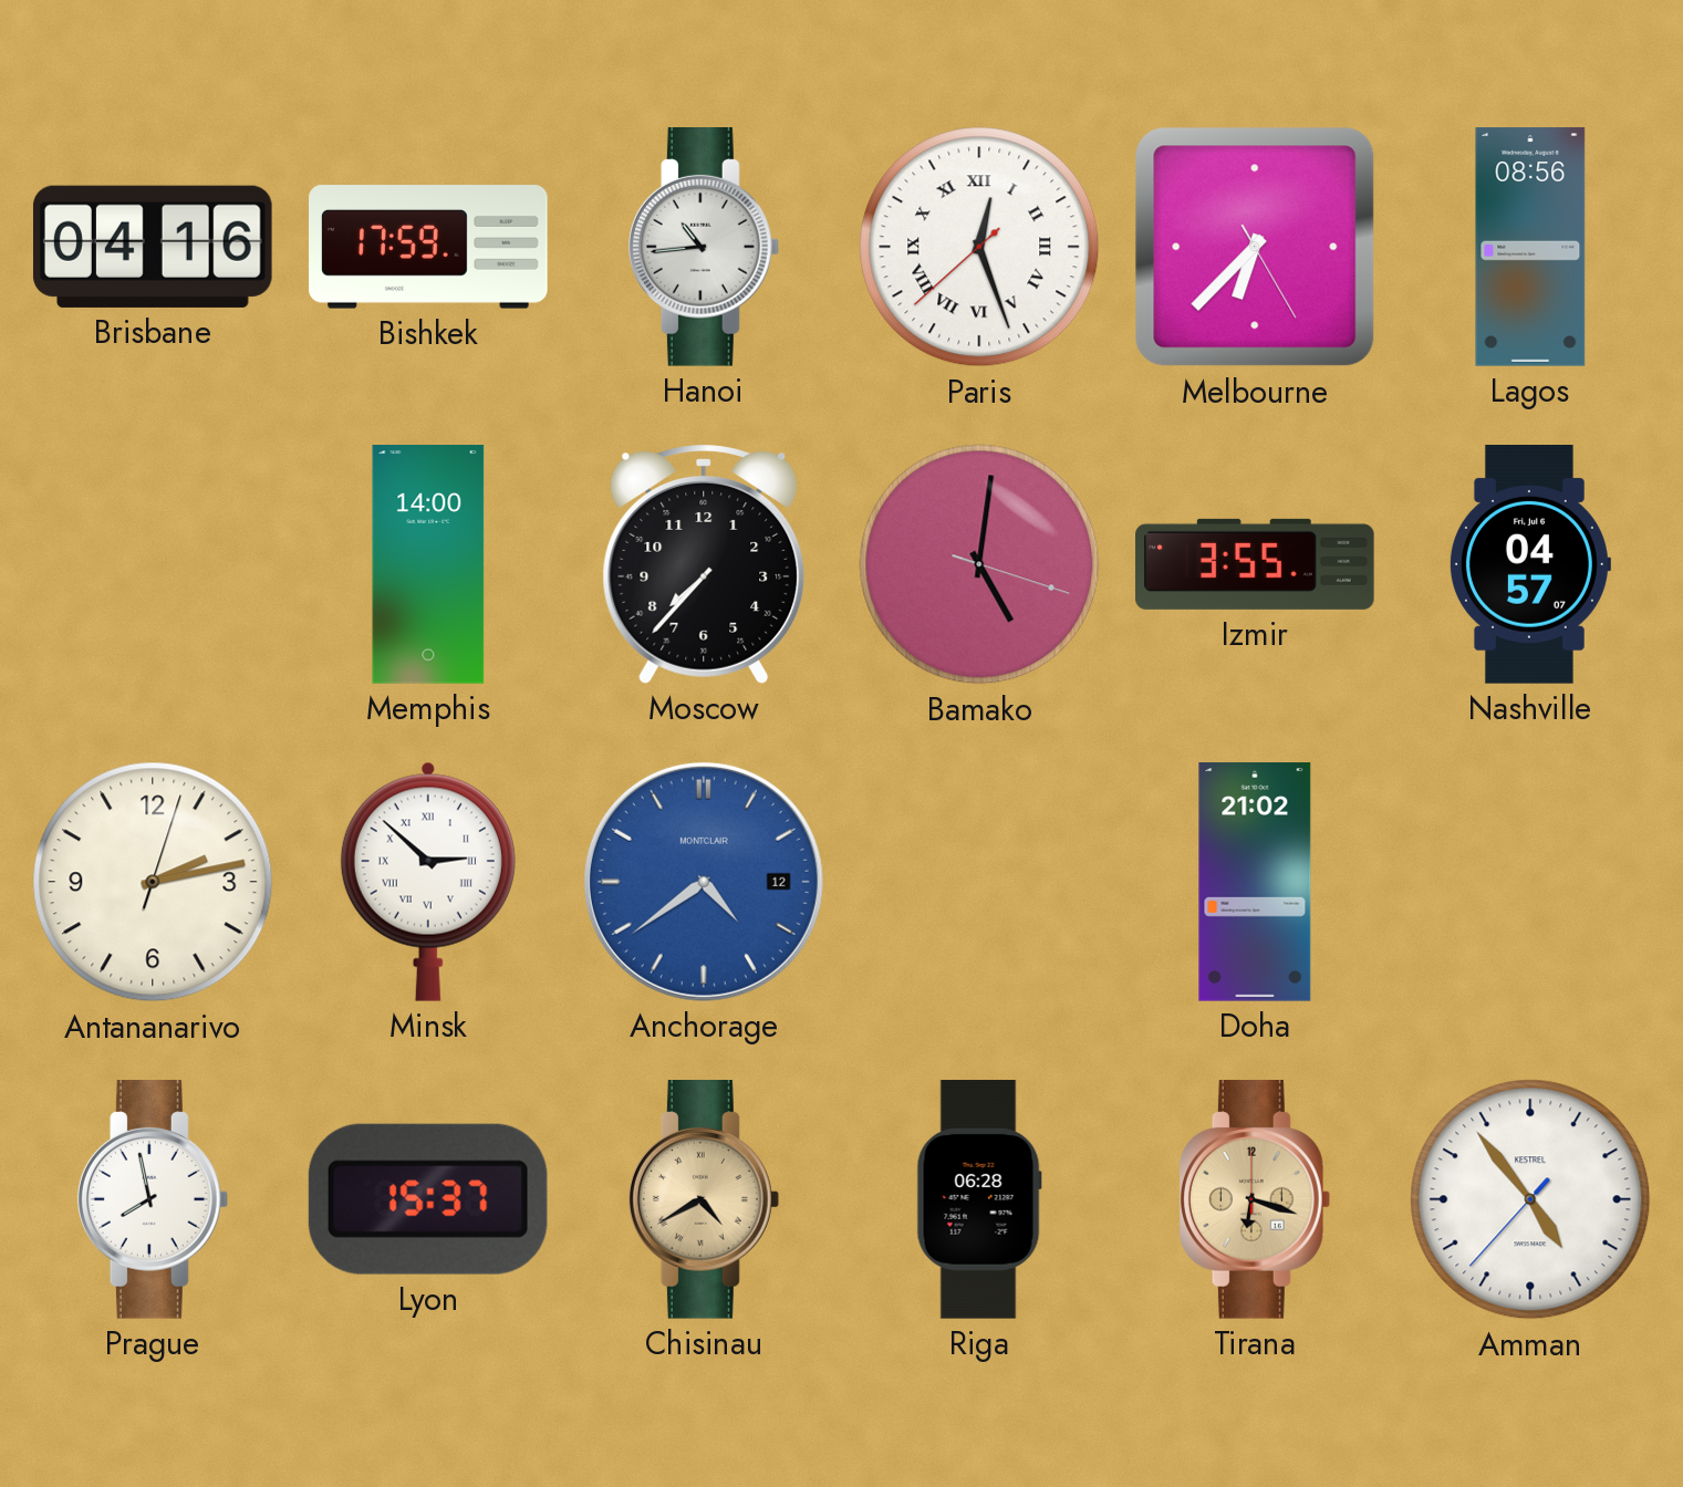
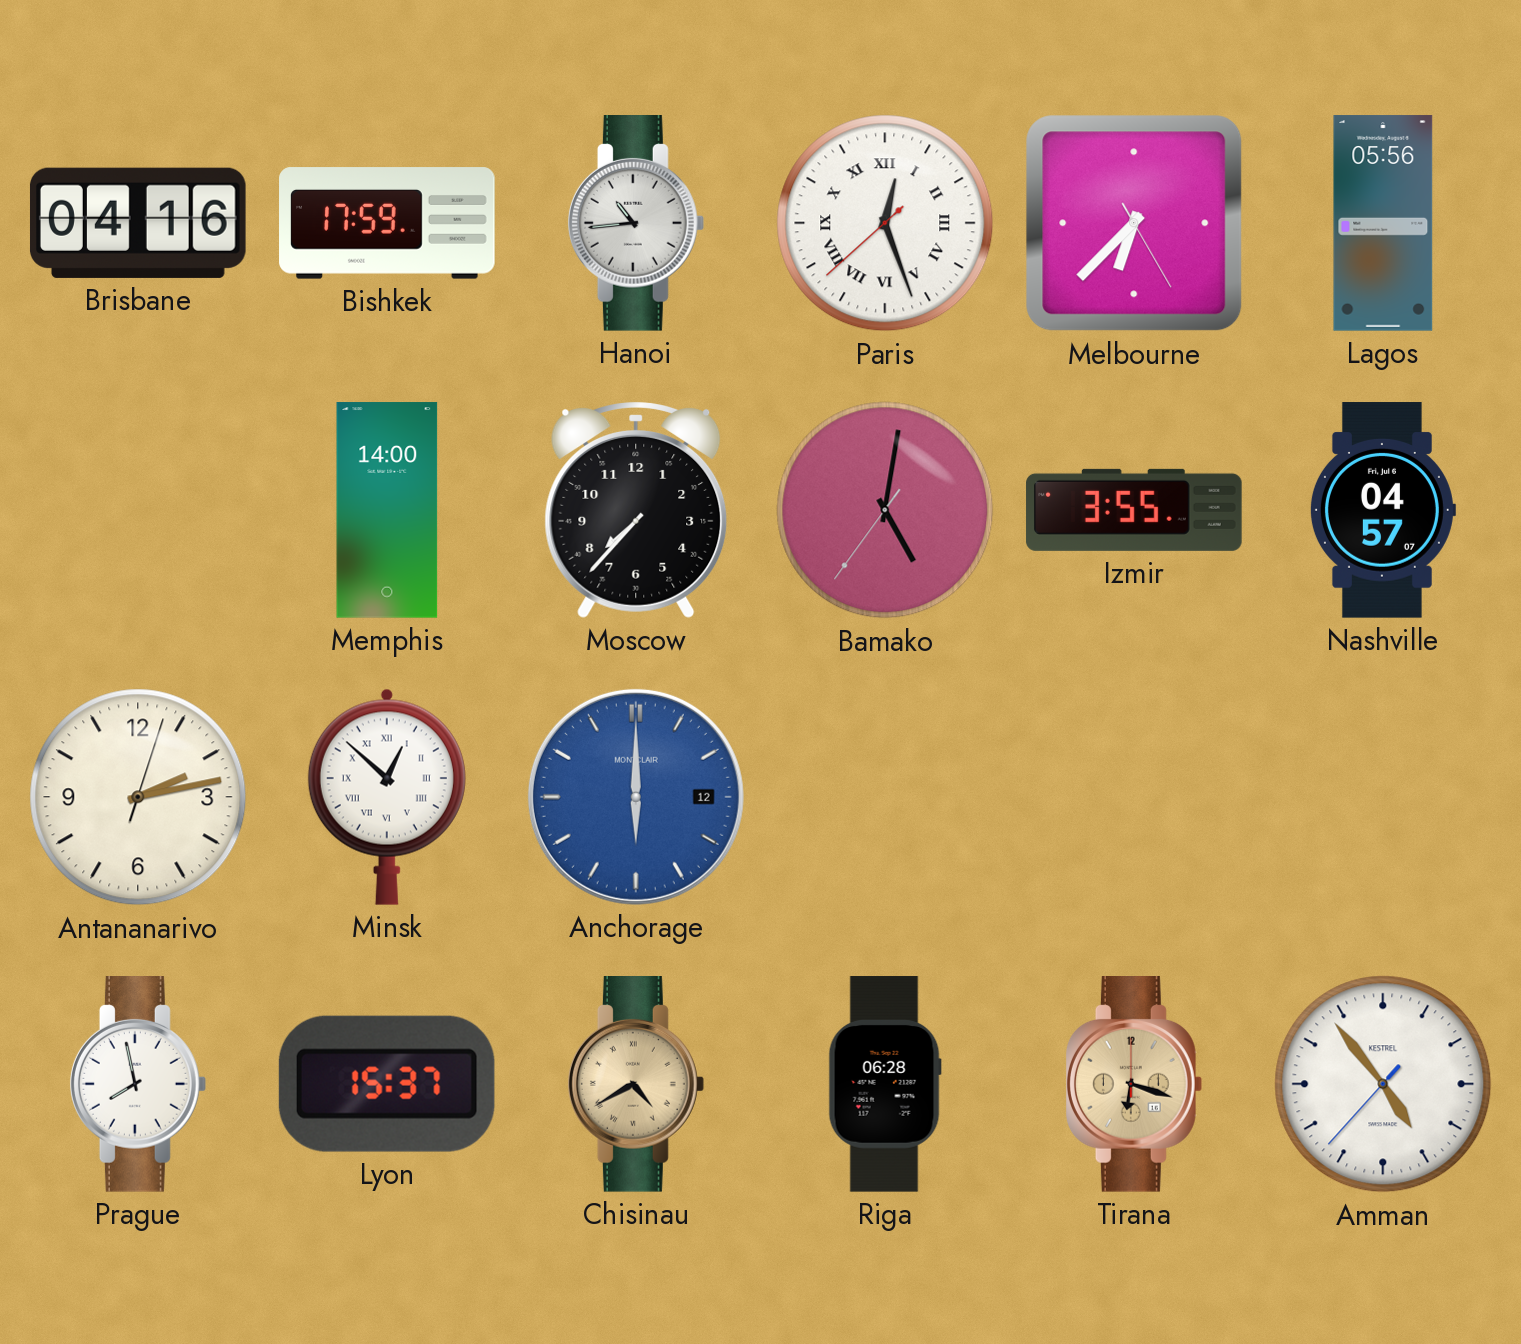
Lagos: 08:56 -> 05:56 (1383, 223)
Bamako: 5:01:18 -> 5:01:36 (885, 510)
Minsk: 2:52 -> 12:52 (387, 797)
Anchorage: 4:39 -> 6:00 (636, 797)
Doha: 21:02 -> none (1255, 882)
